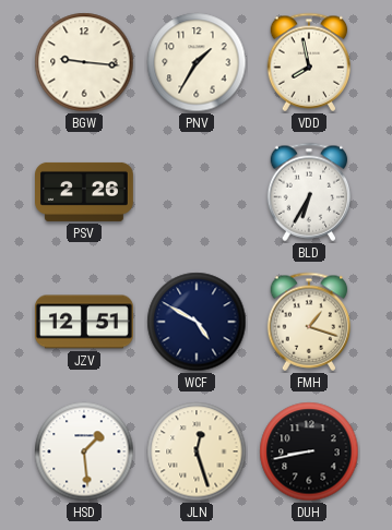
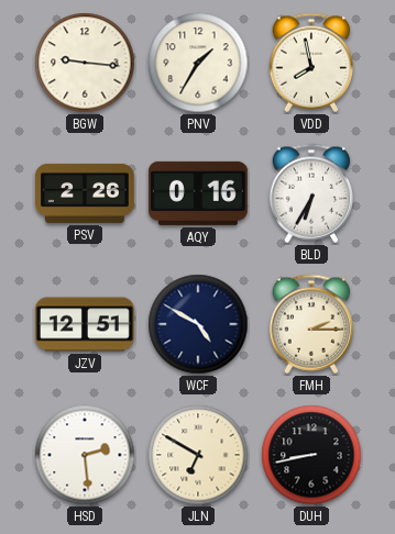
AQY: none -> 0:16 (198, 193)
FMH: 1:18 -> 2:15 (311, 324)
HSD: 1:29 -> 2:29 (85, 455)
JLN: 12:27 -> 6:50 (198, 455)
